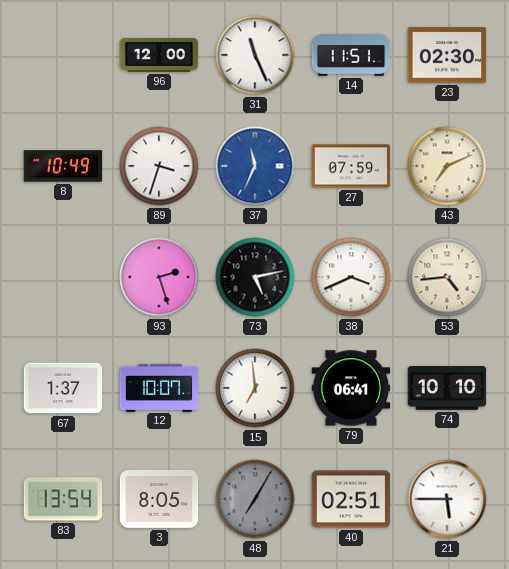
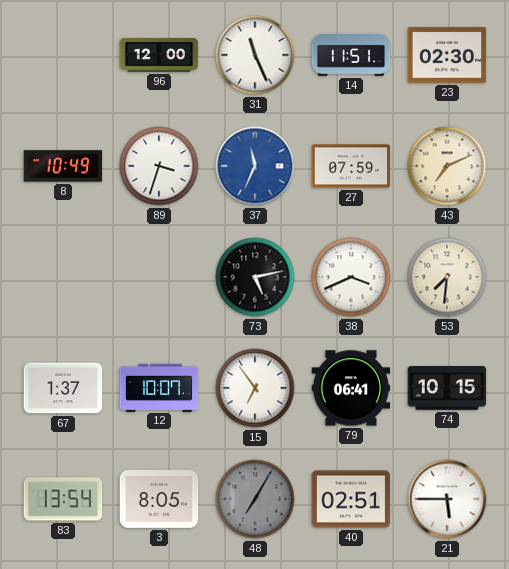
93: 2:27 -> none (159, 277)
53: 4:44 -> 7:31 (447, 277)
15: 6:59 -> 6:54 (255, 388)
74: 10:10 -> 10:15 (447, 389)
